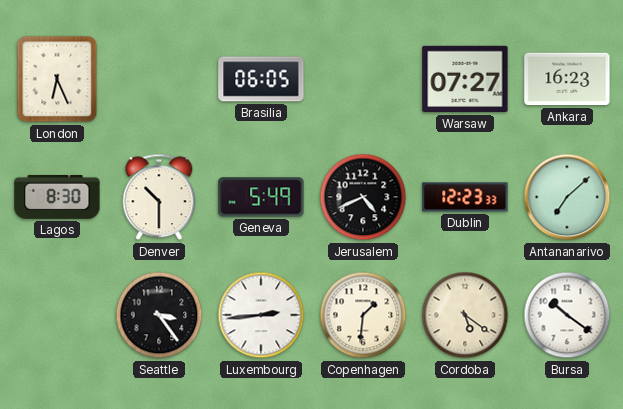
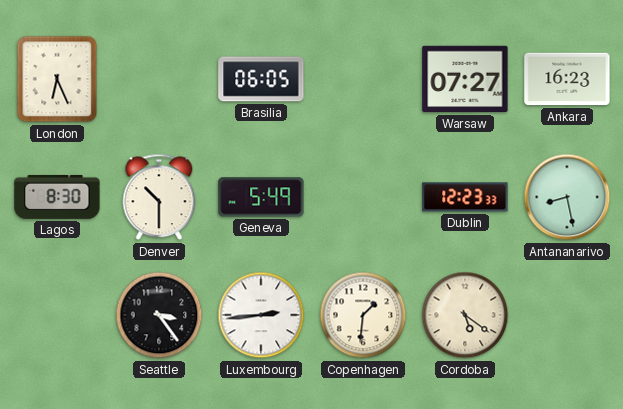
Jerusalem: 4:41 -> none (363, 197)
Antananarivo: 7:08 -> 8:28 (567, 197)
Bursa: 10:21 -> none (567, 315)
